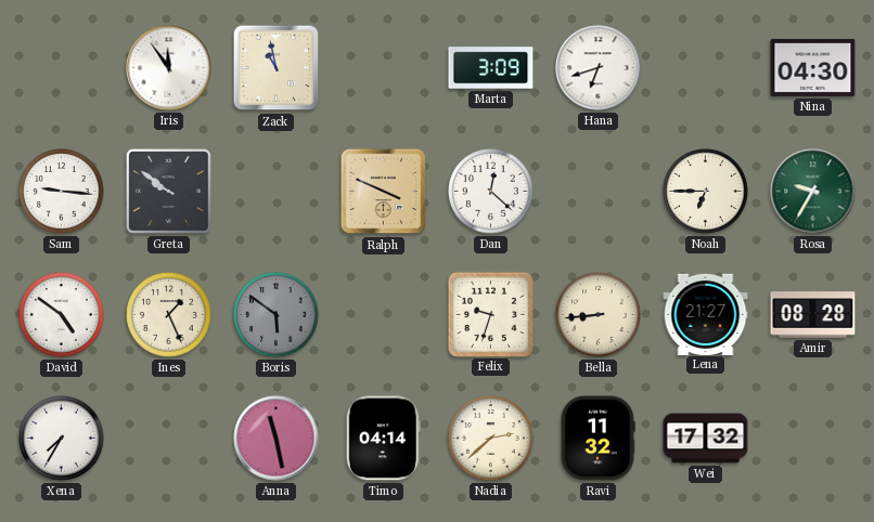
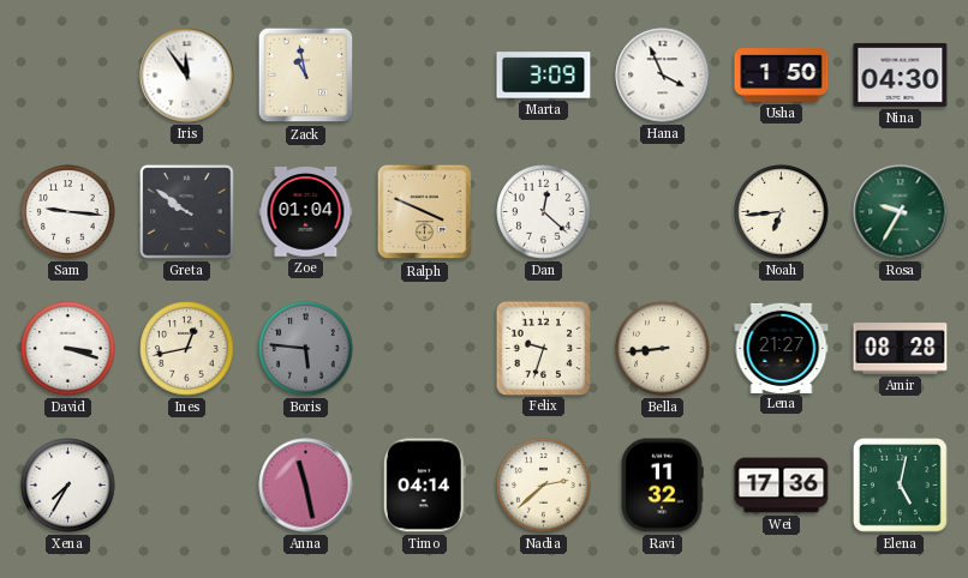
Hana: 6:42 -> 3:56 (663, 76)
Usha: none -> 1:50 (782, 76)
Zoe: none -> 01:04 (306, 212)
Noah: 6:45 -> 6:44 (782, 212)
David: 4:51 -> 3:18 (68, 349)
Ines: 1:26 -> 12:43 (187, 349)
Boris: 5:51 -> 5:46 (306, 349)
Wei: 17:32 -> 17:36 (782, 486)
Elena: none -> 5:02 (901, 486)
